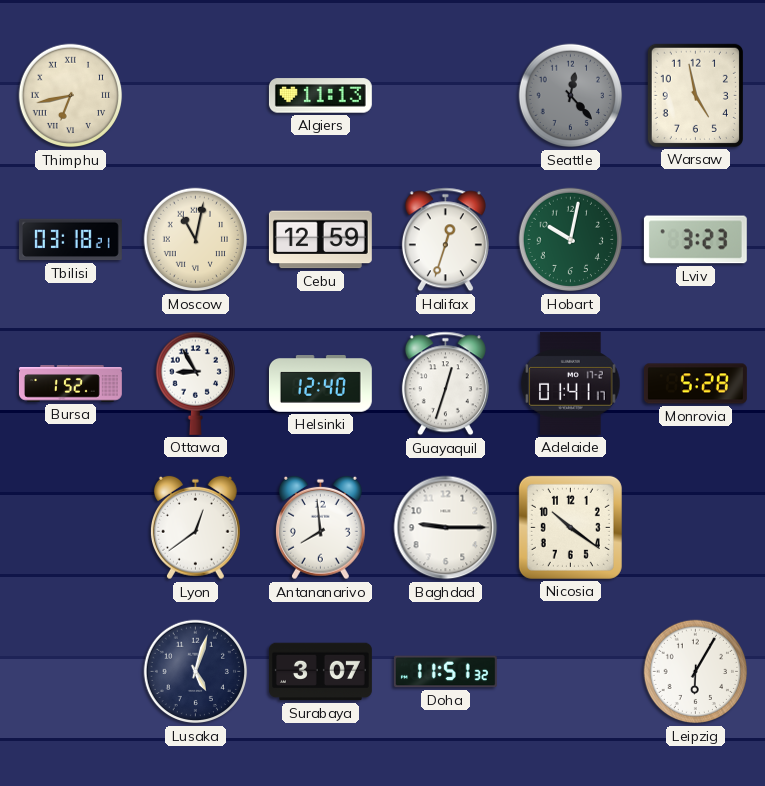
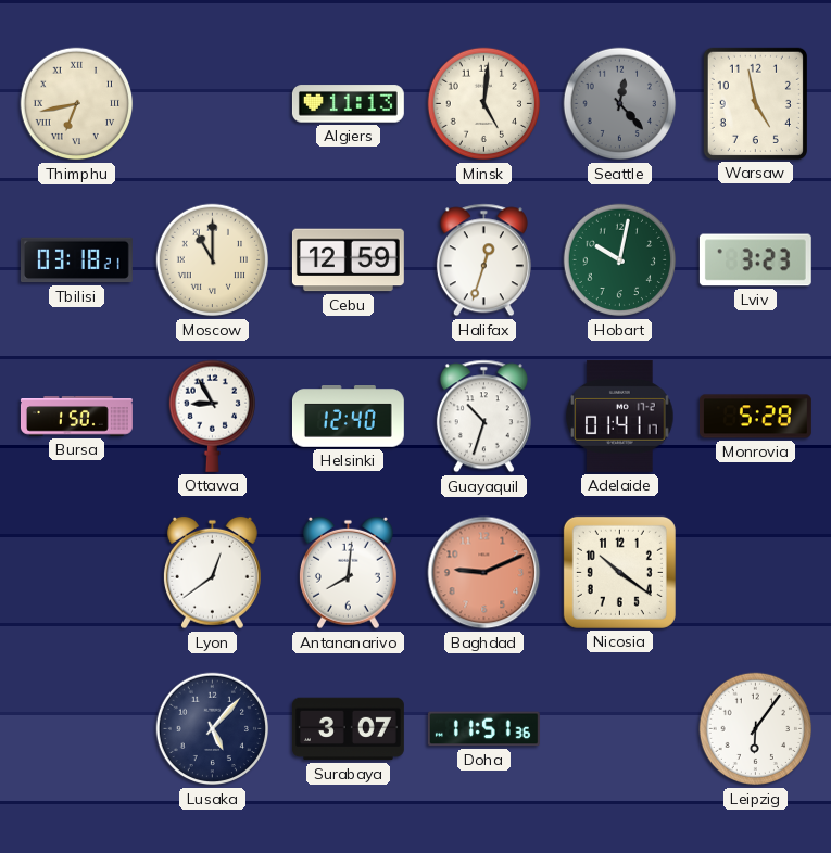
Minsk: none -> 5:01 (484, 104)
Moscow: 11:02 -> 11:00 (213, 260)
Bursa: 1:52 -> 1:50 (76, 417)
Guayaquil: 12:33 -> 10:33 (483, 417)
Antananarivo: 7:59 -> 8:01 (348, 573)
Baghdad: 9:15 -> 9:11 (484, 573)
Baghdad dial: white -> salmon (484, 573)
Lusaka: 5:03 -> 5:07 (213, 729)
Doha: 11:51:32 -> 11:51:36 (483, 729)
Leipzig: 6:05 -> 6:06 (756, 729)
